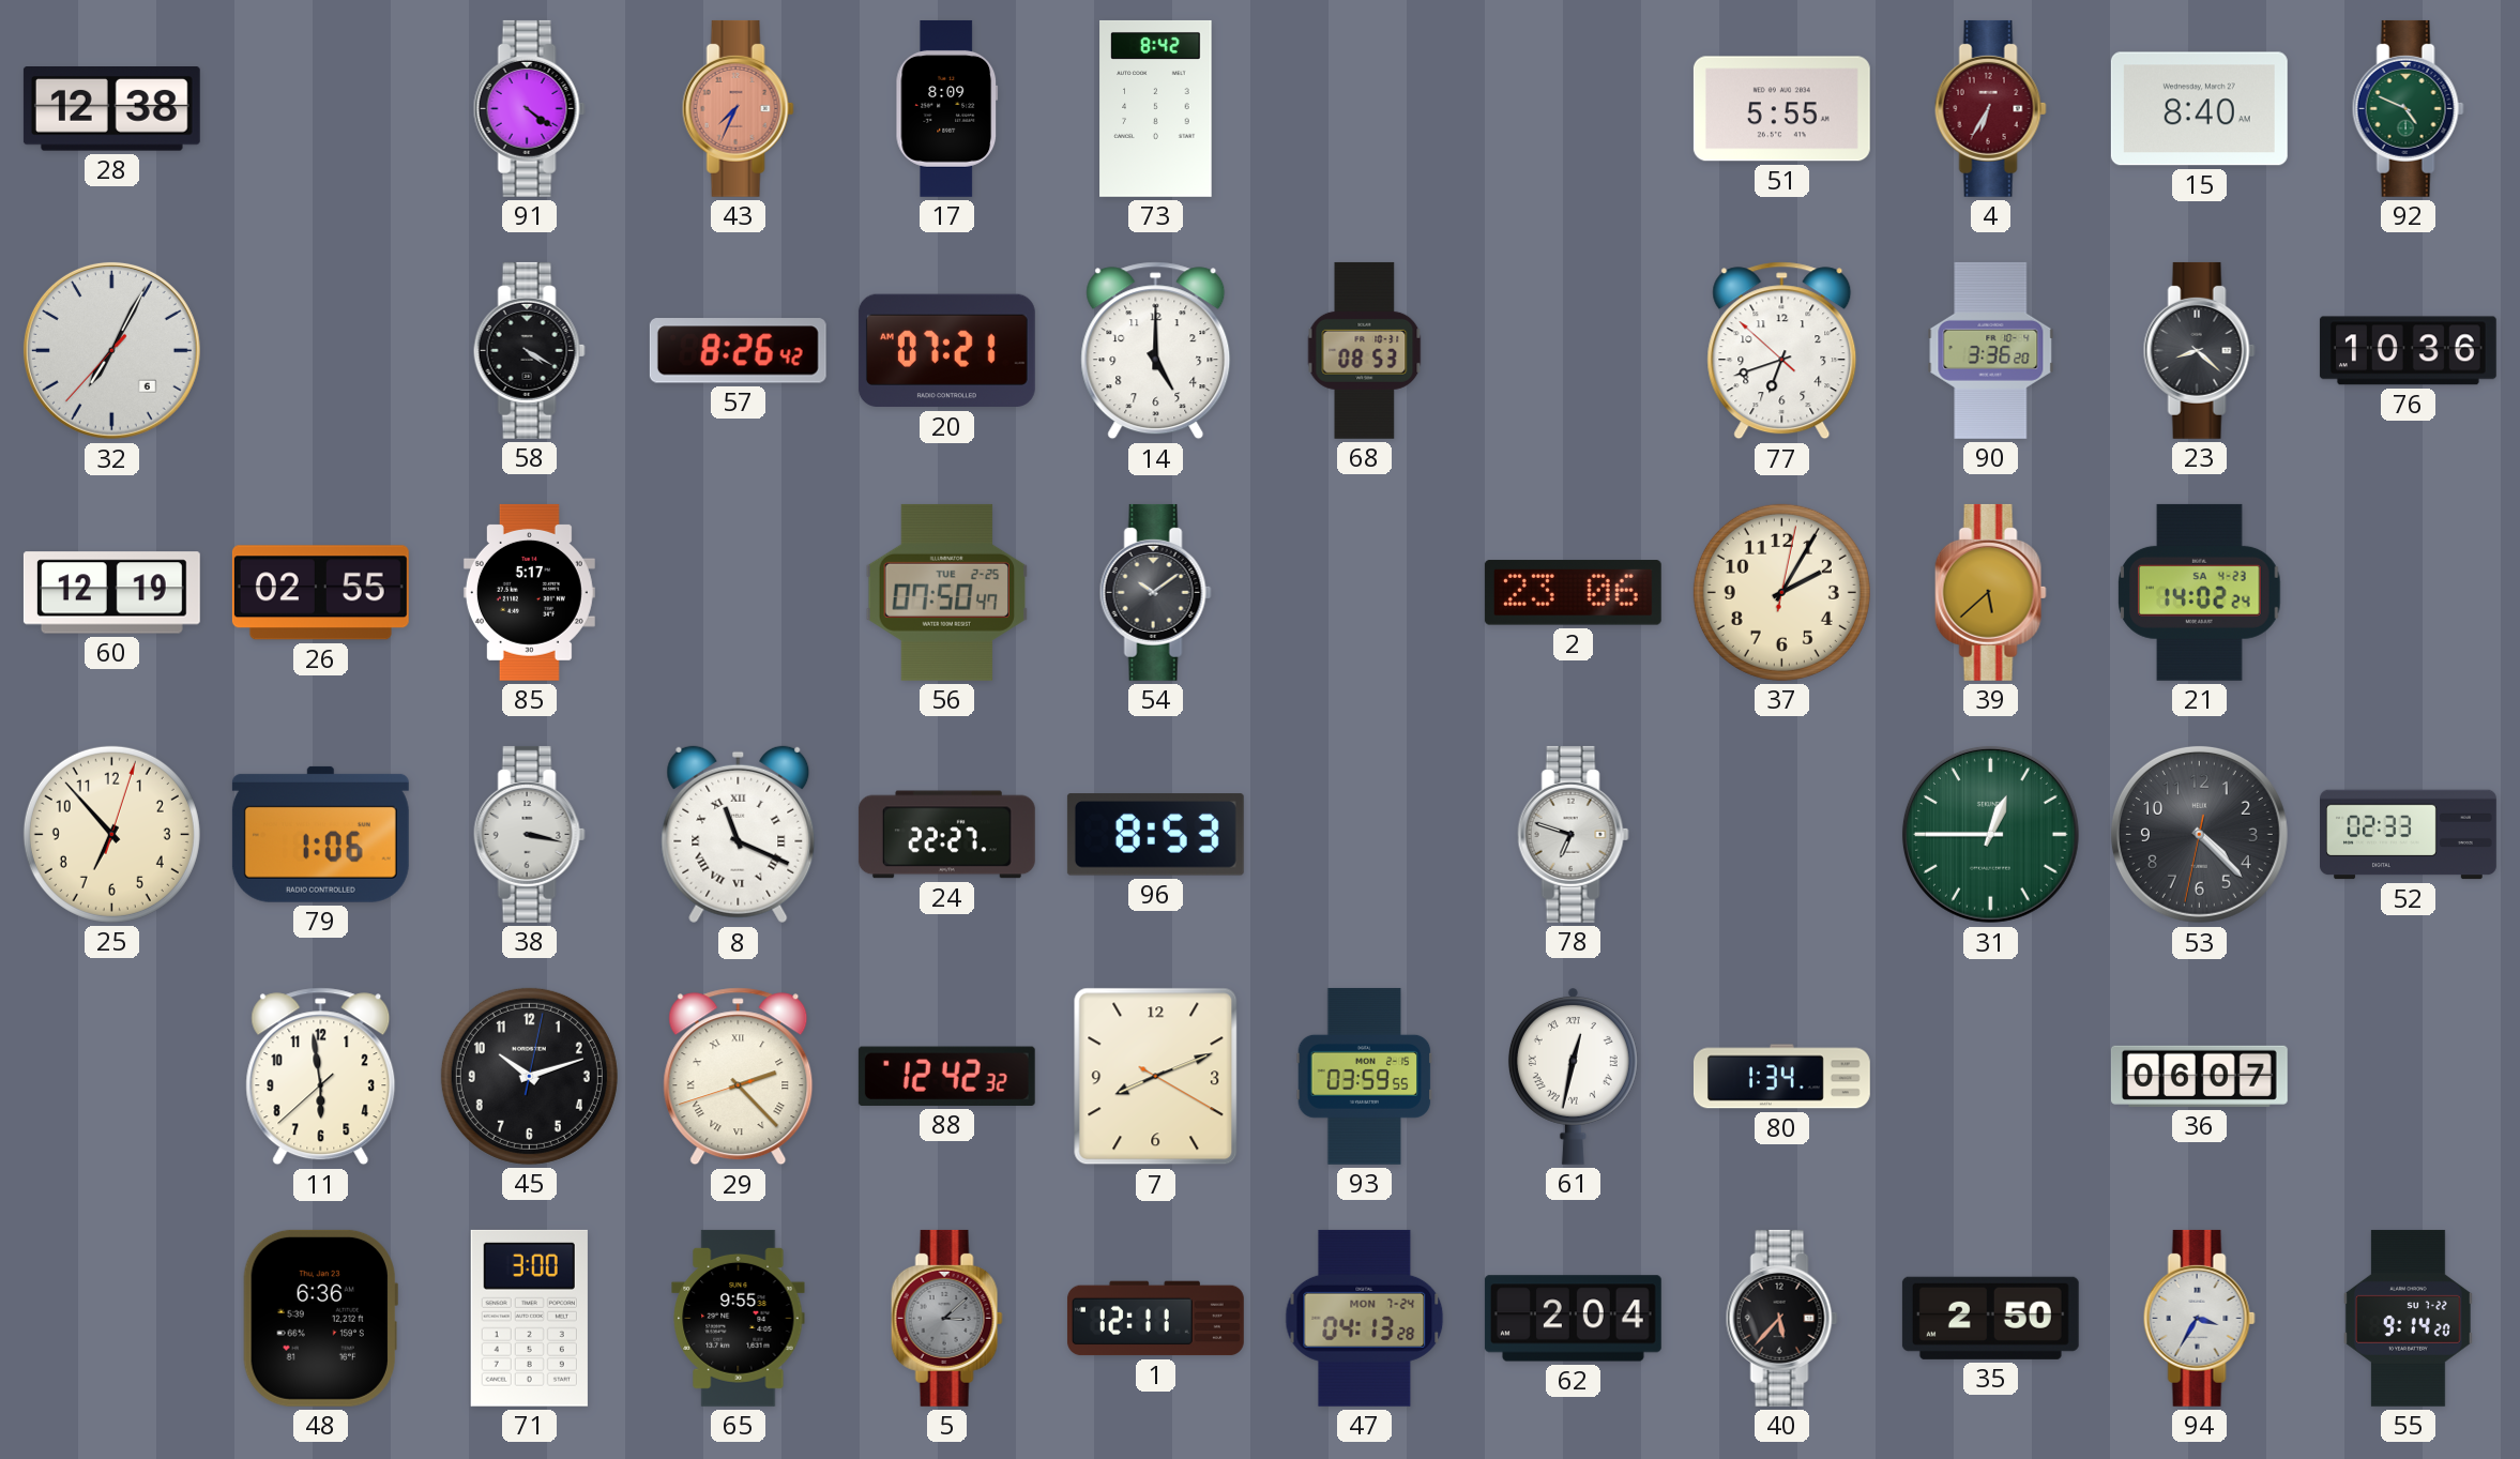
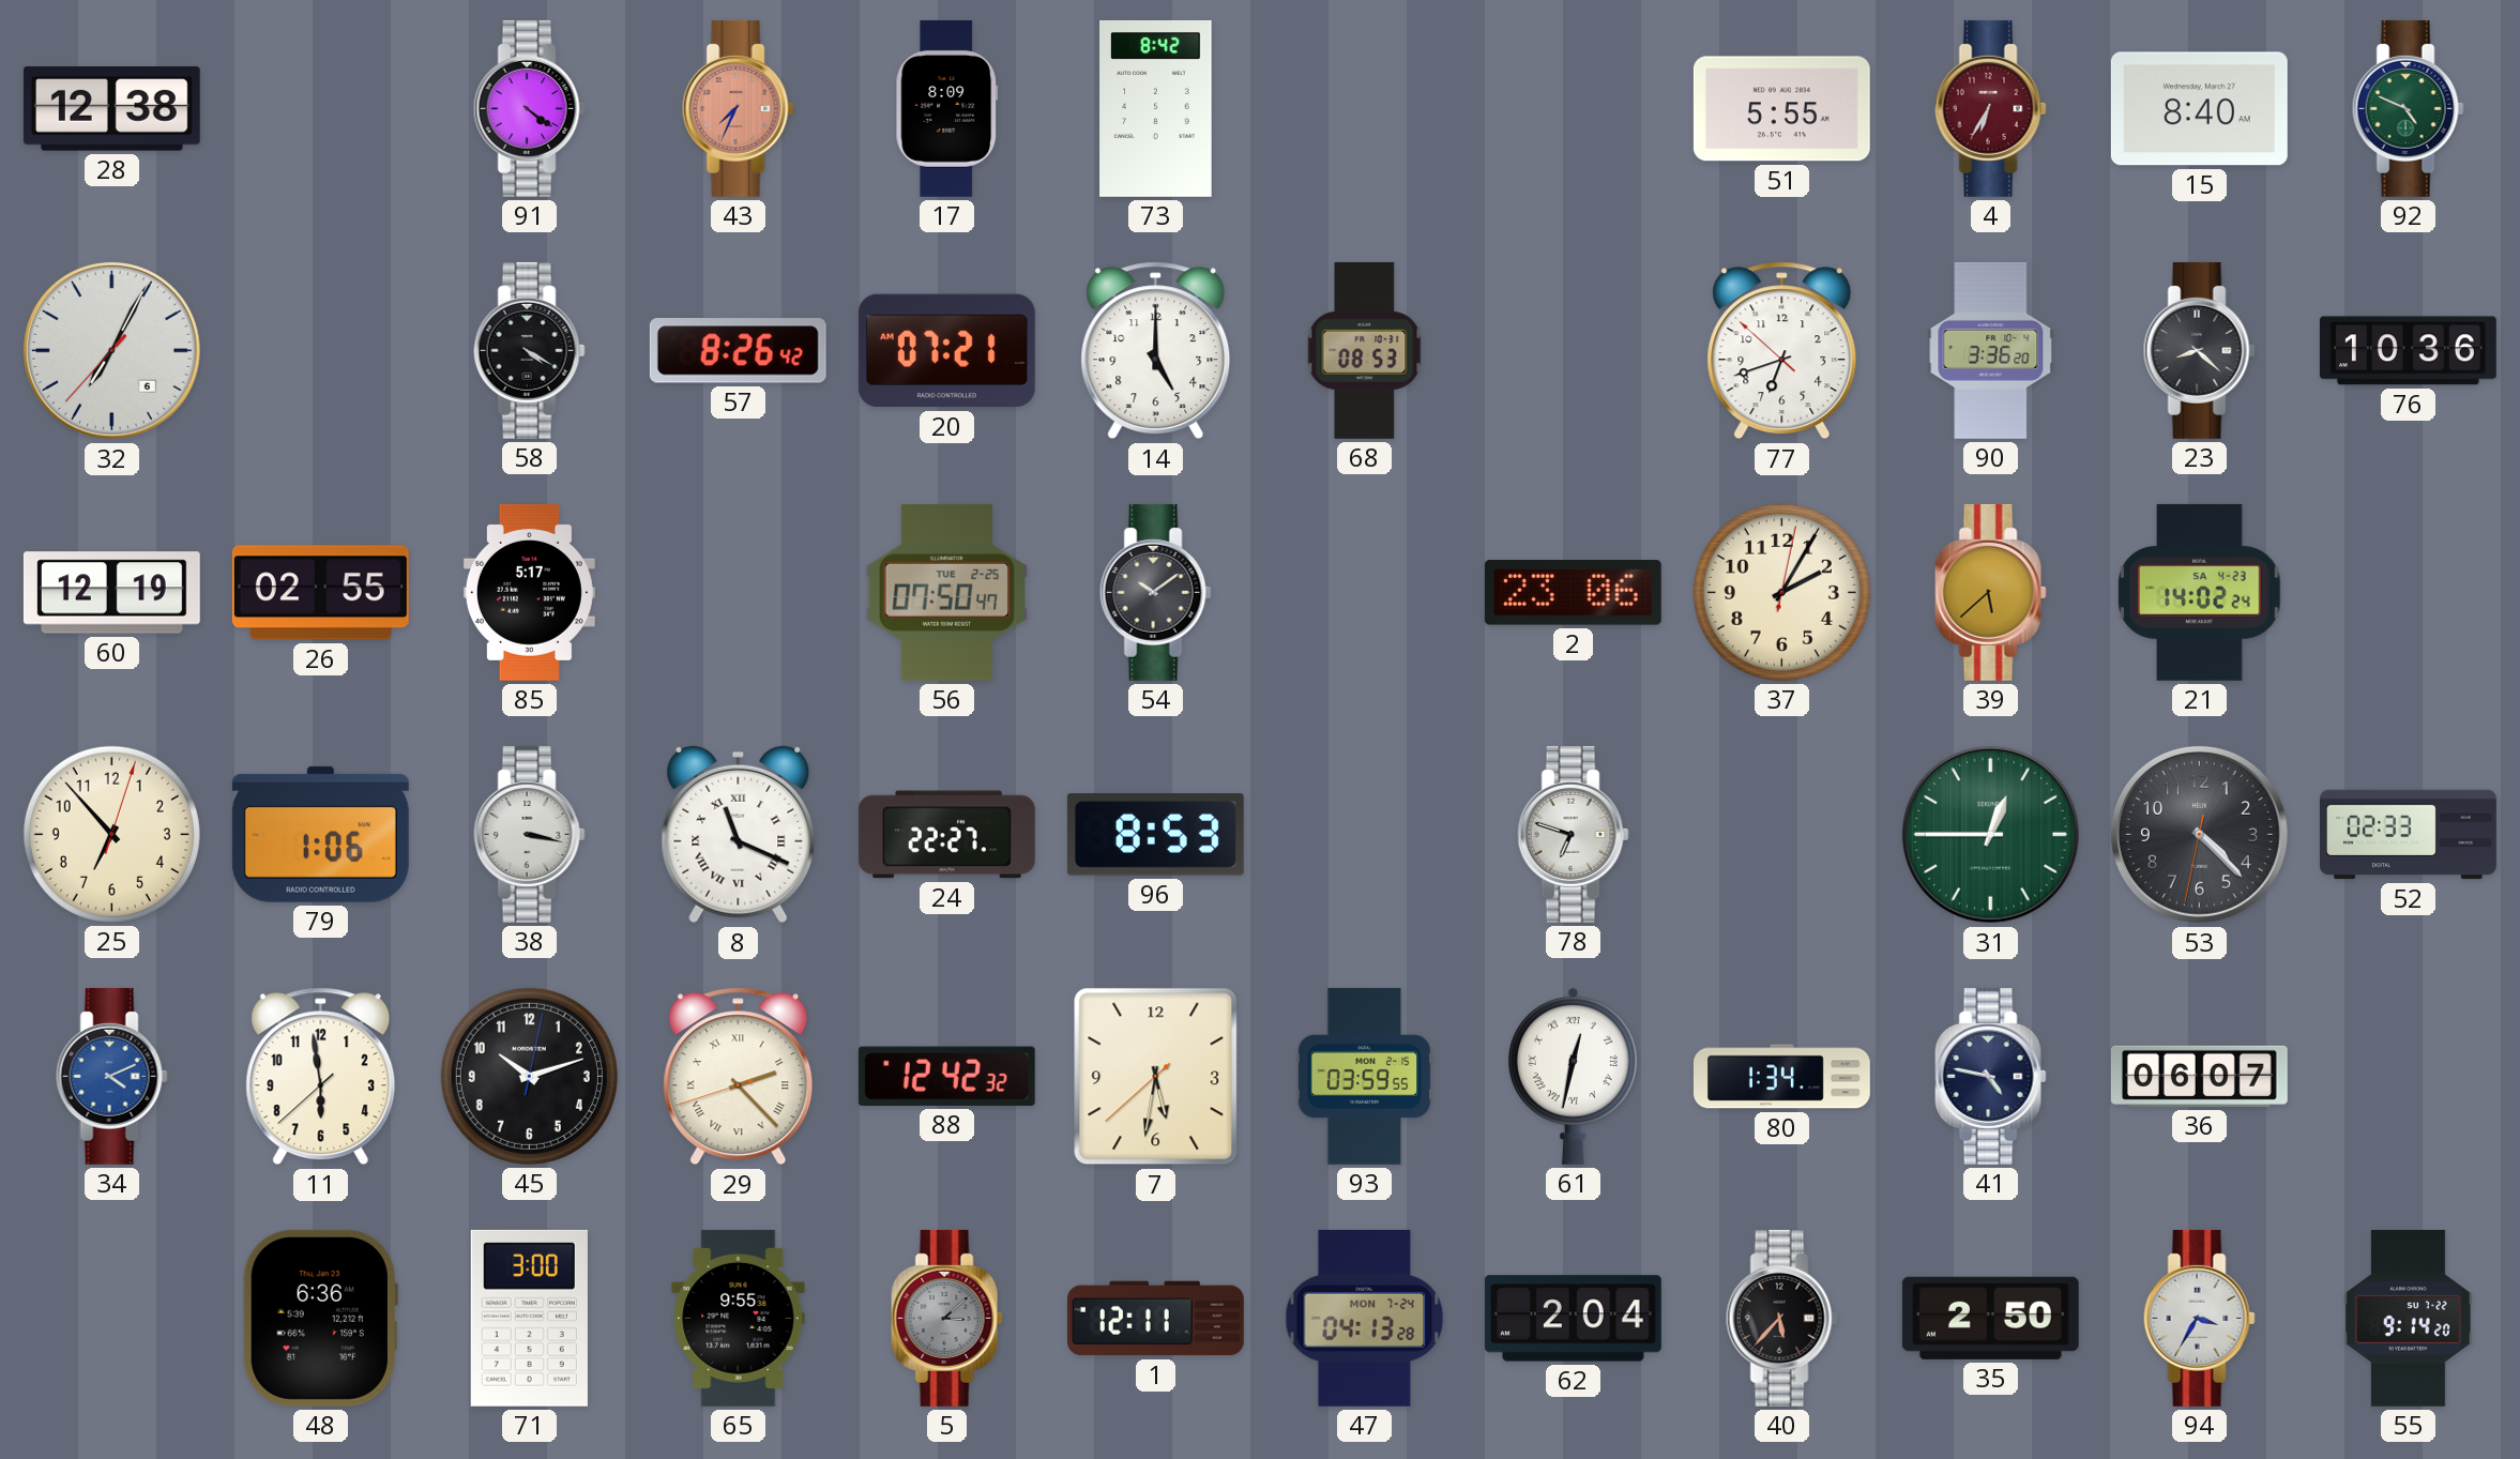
34: none -> 4:11 (111, 1076)
7: 8:11 -> 5:31 (1156, 1077)
41: none -> 4:47 (1990, 1076)
